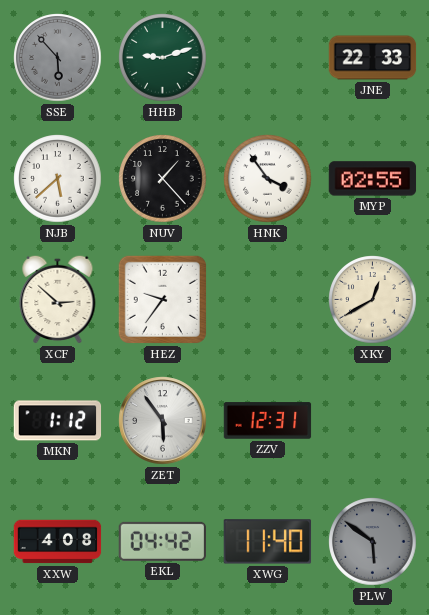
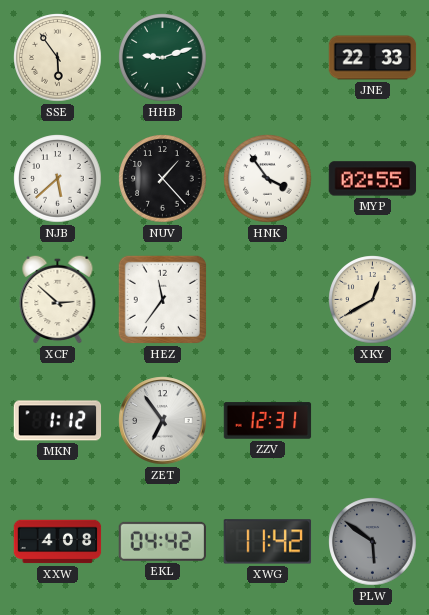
SSE: 5:53 -> 5:54 (58, 58)
SSE dial: grey -> cream (58, 58)
HEZ: 9:36 -> 11:36 (162, 299)
ZET: 5:54 -> 6:54 (163, 421)
XWG: 11:40 -> 11:42 (268, 542)
